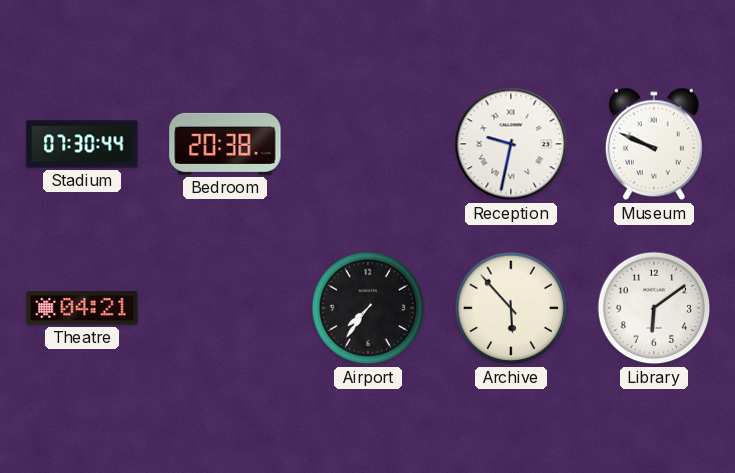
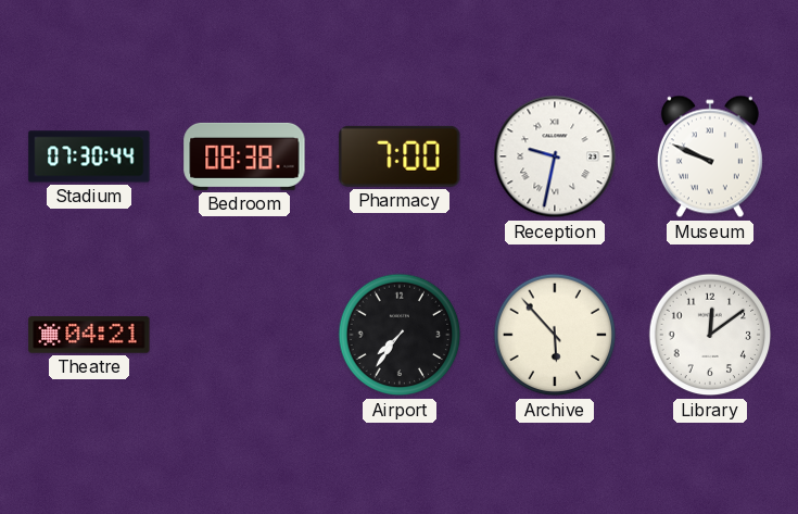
Bedroom: 20:38 -> 08:38 (244, 156)
Pharmacy: none -> 7:00 (400, 156)
Library: 6:09 -> 12:09 (710, 335)
